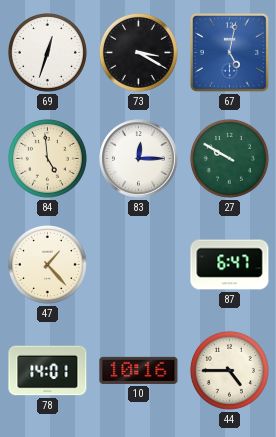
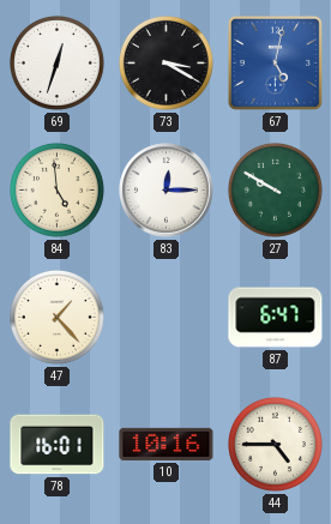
78: 14:01 -> 16:01 (58, 445)
